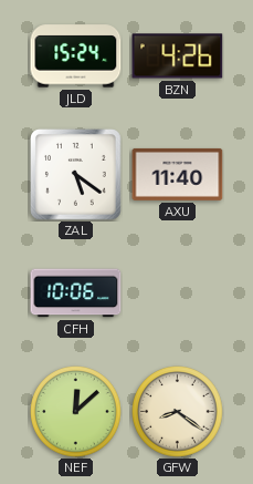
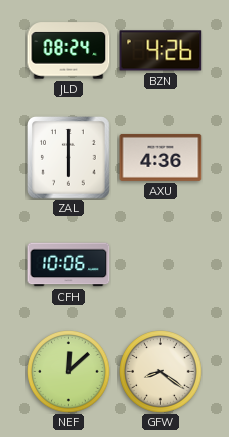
JLD: 15:24 -> 08:24 (69, 51)
ZAL: 5:21 -> 6:00 (69, 158)
AXU: 11:40 -> 4:36 (161, 157)
